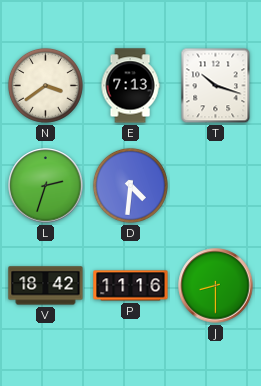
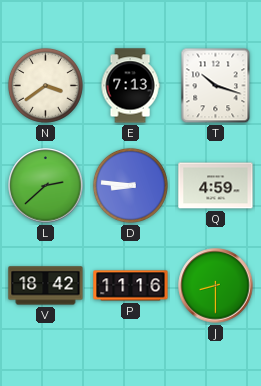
L: 2:33 -> 2:38 (46, 186)
D: 4:31 -> 8:46 (130, 185)
Q: none -> 4:59 (216, 186)
